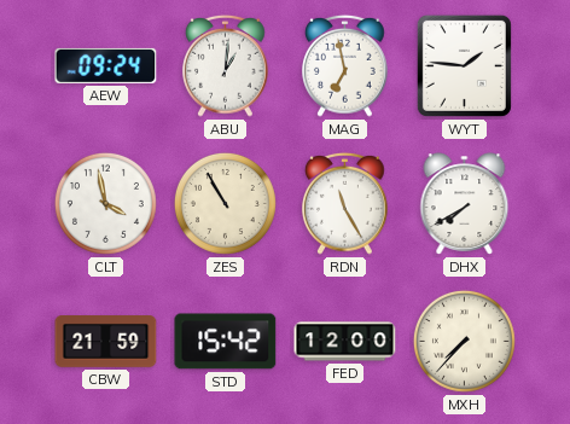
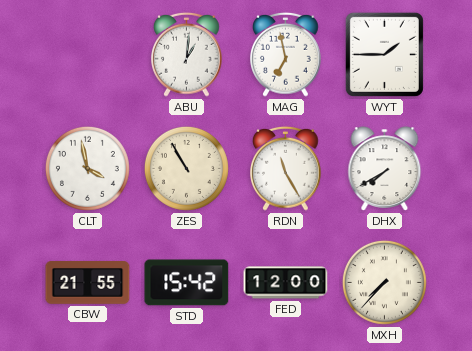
AEW: 09:24 -> none (106, 65)
WYT: 1:46 -> 1:45 (384, 54)
CBW: 21:59 -> 21:55 (88, 283)
